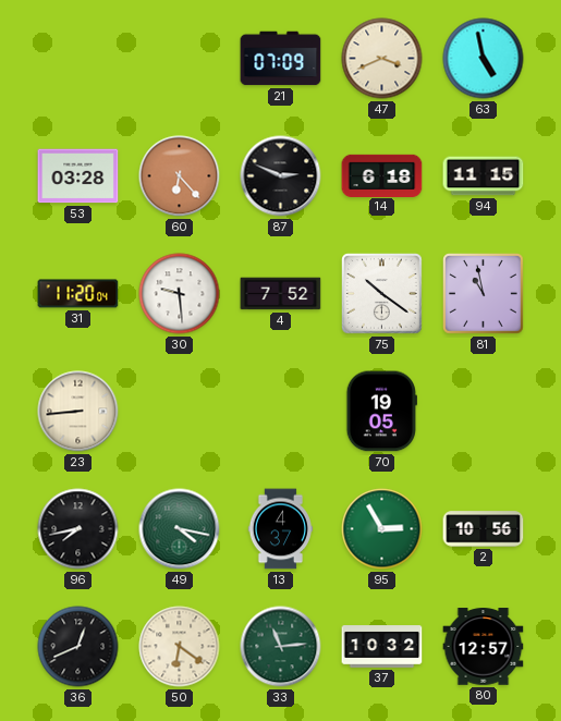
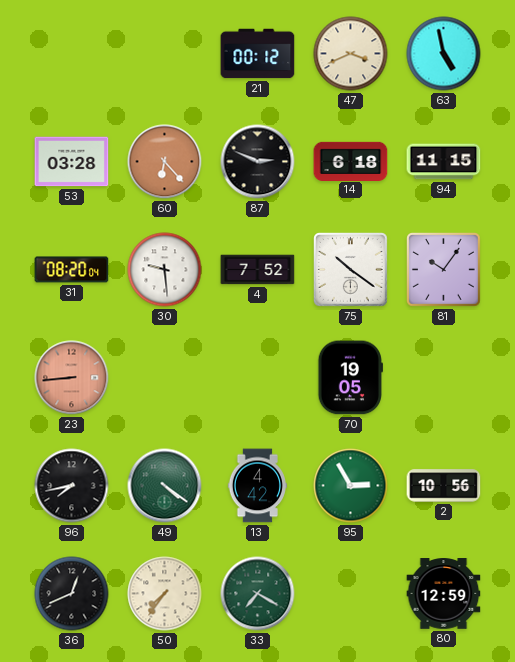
21: 07:09 -> 00:12 (258, 54)
31: 11:20 -> 08:20 (72, 270)
81: 10:58 -> 10:06 (444, 270)
23 dial: cream -> salmon (72, 378)
49: 4:17 -> 4:21 (165, 486)
13: 4:37 -> 4:42 (257, 486)
50: 6:21 -> 7:36 (165, 594)
33: 11:14 -> 7:20 (258, 594)
37: 10:32 -> none (382, 647)
80: 12:57 -> 12:59 (444, 594)
